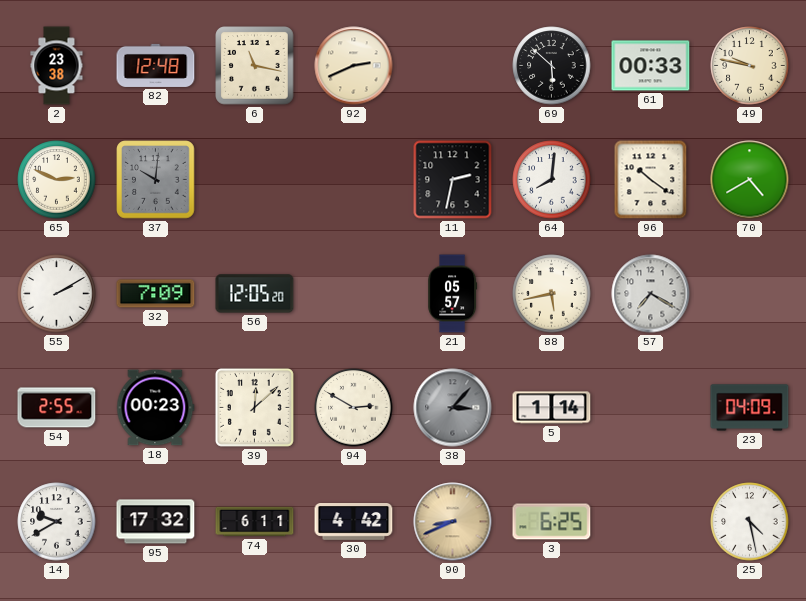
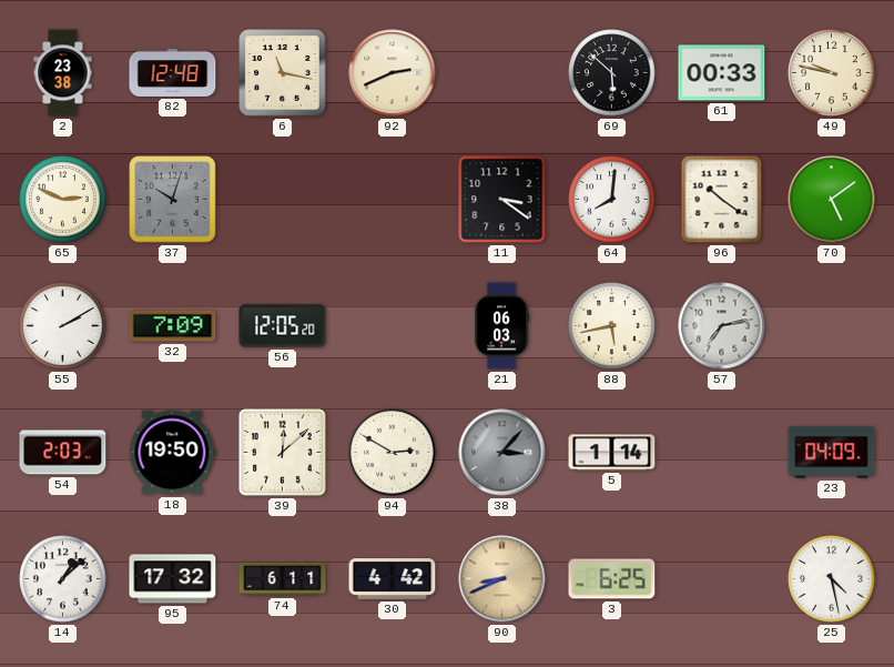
37: 10:01 -> 10:03 (173, 200)
11: 2:32 -> 3:21 (502, 200)
70: 4:40 -> 5:09 (832, 200)
21: 05:57 -> 06:03 (502, 326)
57: 7:20 -> 7:13 (722, 326)
54: 2:55 -> 2:03 (63, 453)
18: 00:23 -> 19:50 (173, 453)
14: 9:40 -> 1:08 (63, 579)
